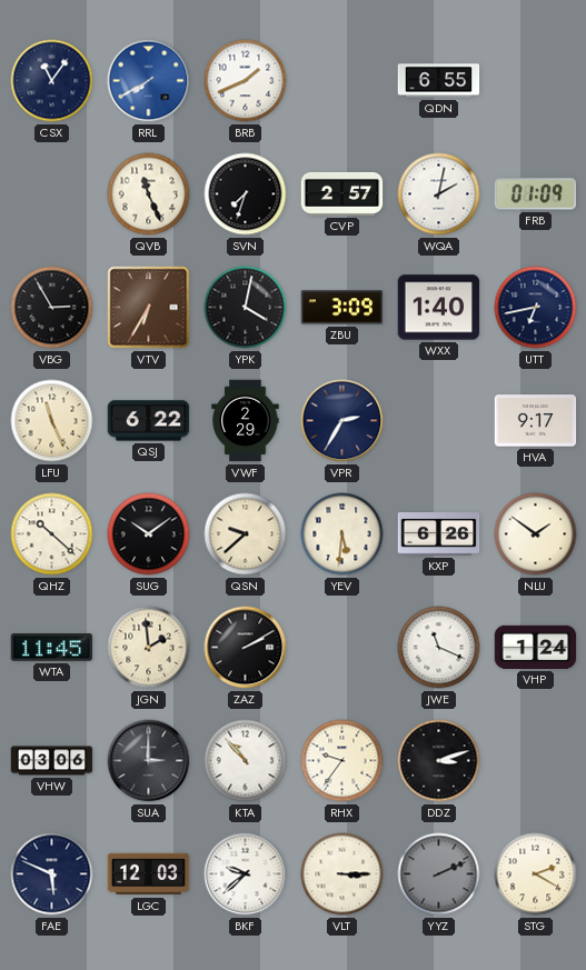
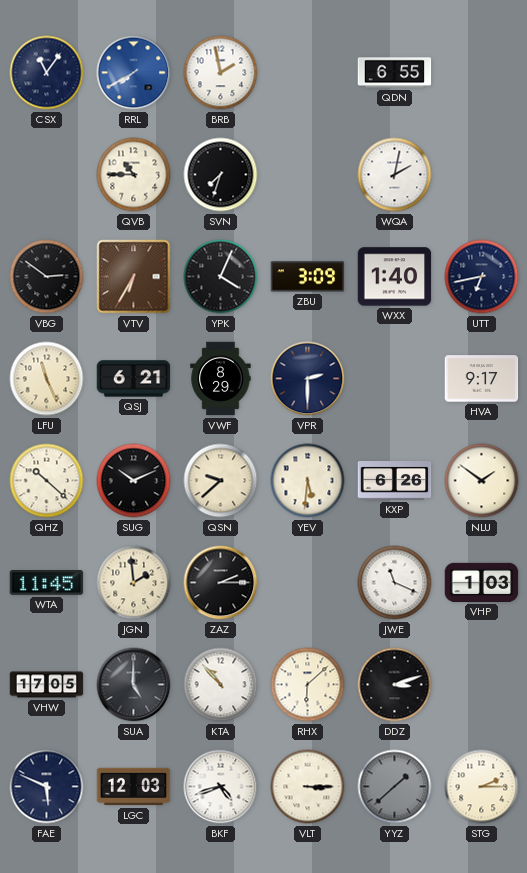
BRB: 1:41 -> 1:58 (221, 73)
QVB: 11:26 -> 10:45 (134, 175)
CVP: 2:57 -> none (342, 193)
FRB: 01:09 -> none (536, 194)
VBG: 2:55 -> 2:51 (47, 277)
YPK: 4:02 -> 4:04 (221, 277)
QSJ: 6:22 -> 6:21 (134, 379)
VWF: 2:29 -> 8:29 (221, 379)
VPR: 2:35 -> 2:30 (308, 379)
SUG: 10:09 -> 10:11 (134, 481)
ZAZ: 2:10 -> 2:15 (221, 583)
VHP: 1:24 -> 1:03 (482, 582)
VHW: 03:06 -> 17:05 (47, 685)
SUA: 3:00 -> 5:00 (134, 685)
RHX: 9:36 -> 6:08 (308, 685)
BKF: 9:38 -> 4:42 (221, 787)
YYZ: 2:11 -> 1:38 (395, 787)
STG: 2:20 -> 2:15 (482, 787)
